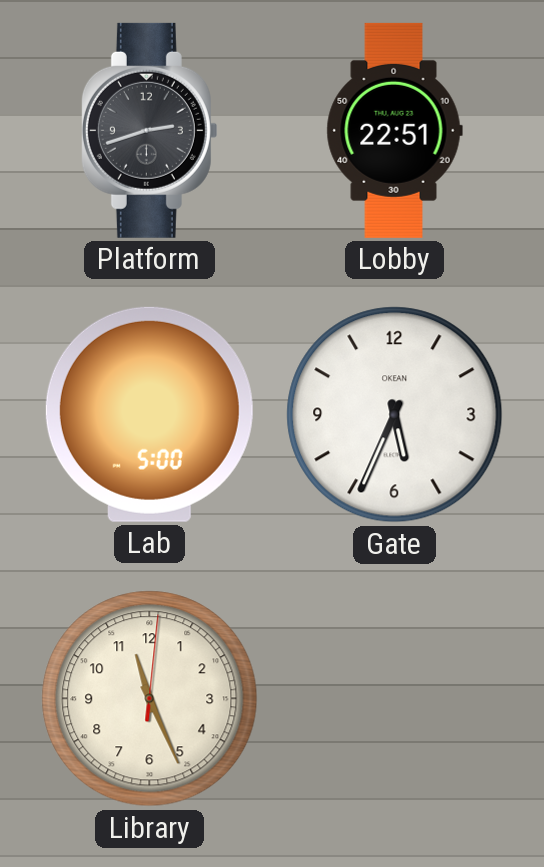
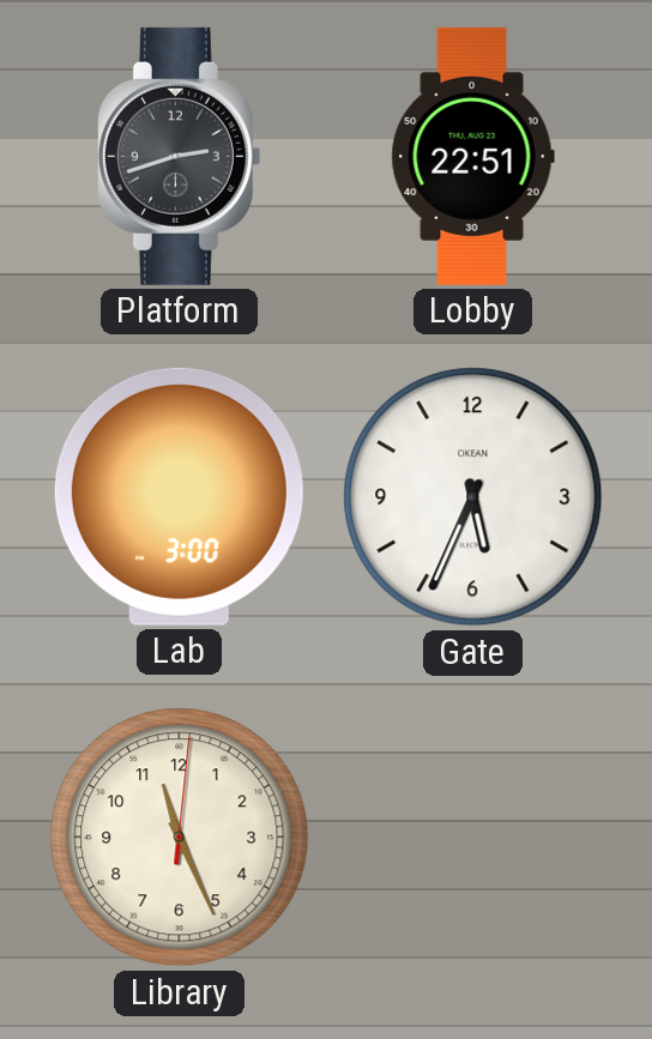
Lab: 5:00 -> 3:00 (179, 496)
